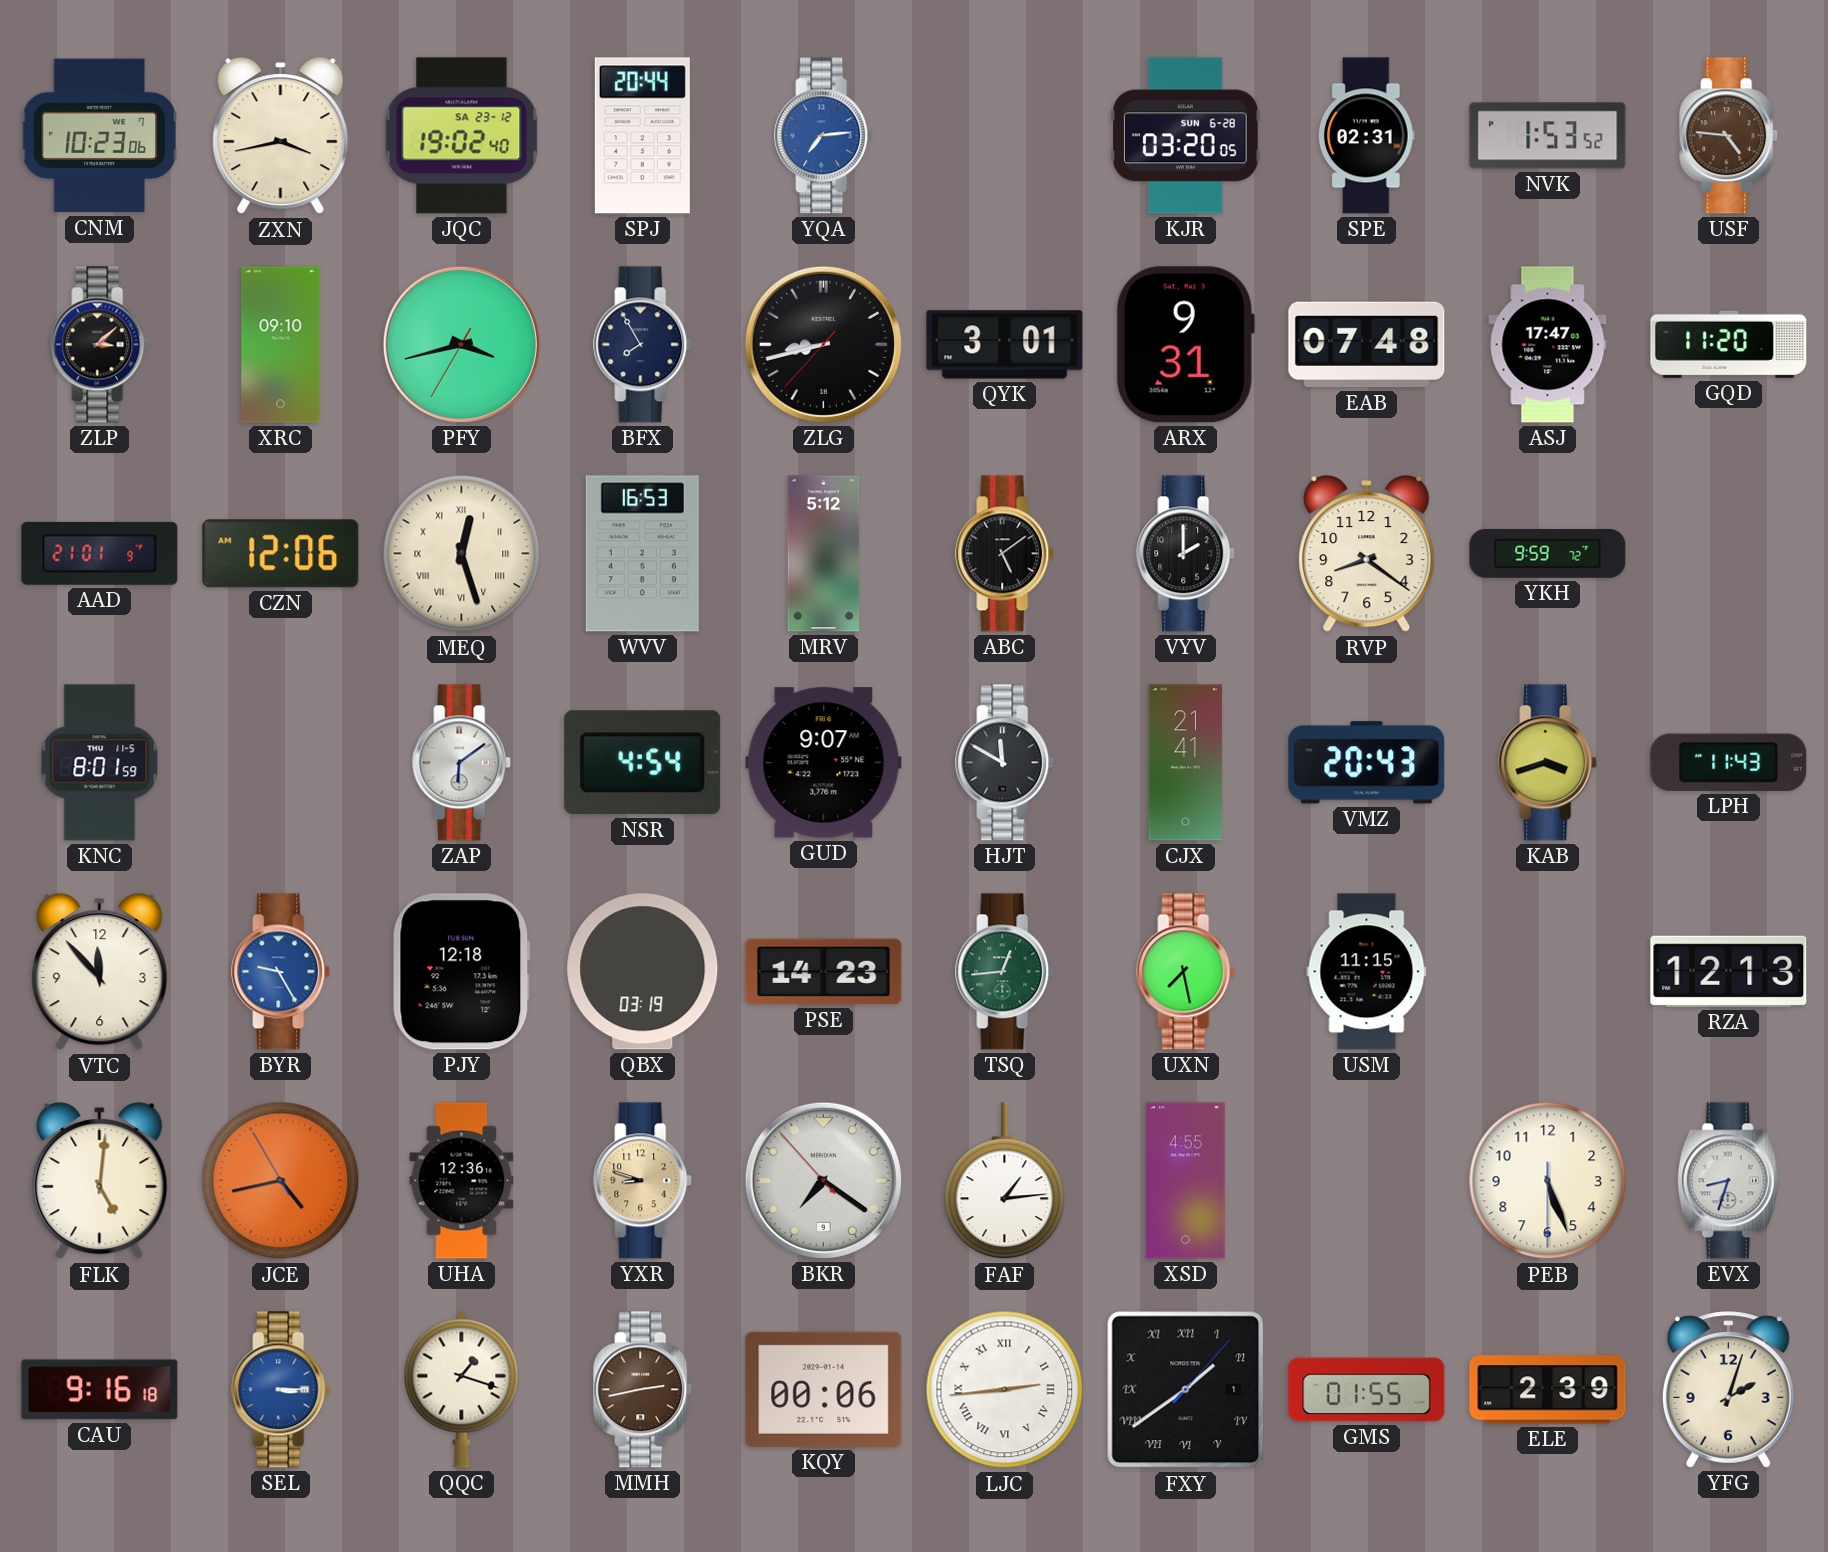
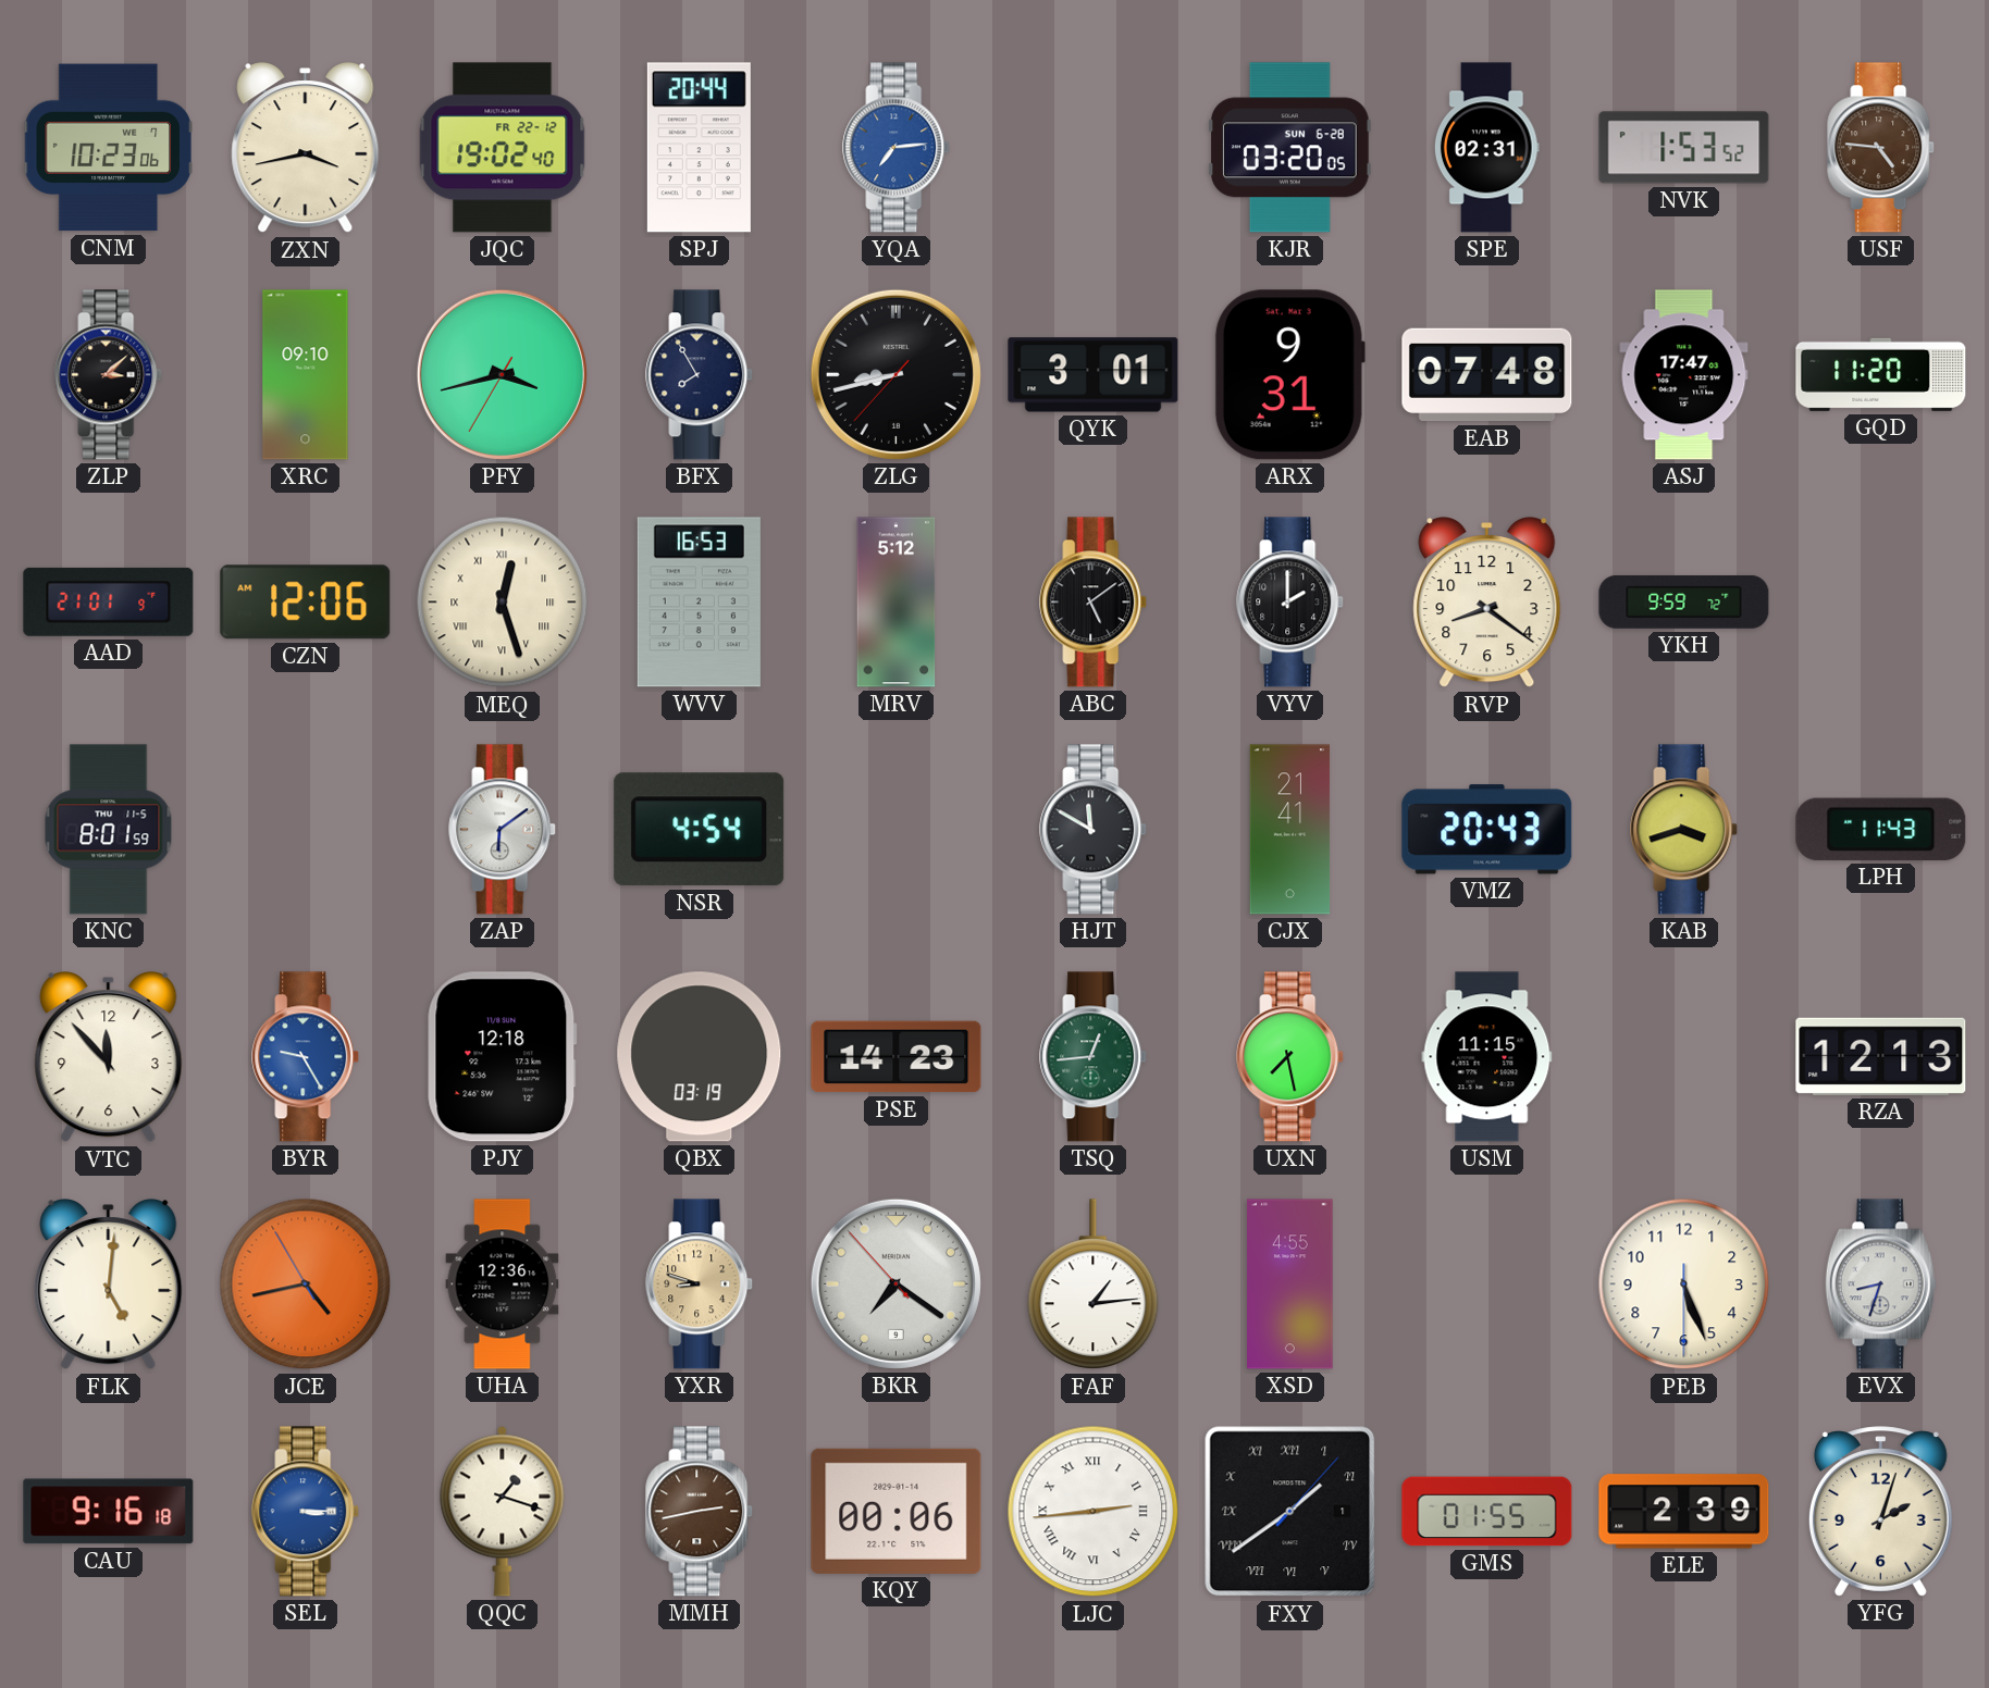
JQC date: SA 23-12 -> FR 22-12 (503, 148)
GUD: 9:07 -> none (824, 763)
